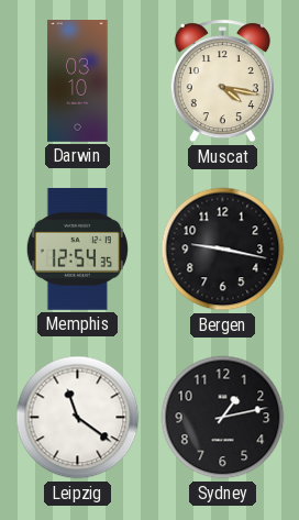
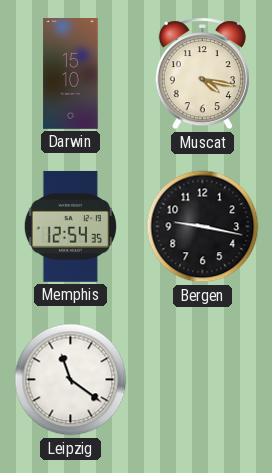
Darwin: 03:10 -> 15:10 (71, 74)
Sydney: 1:13 -> none (223, 418)
